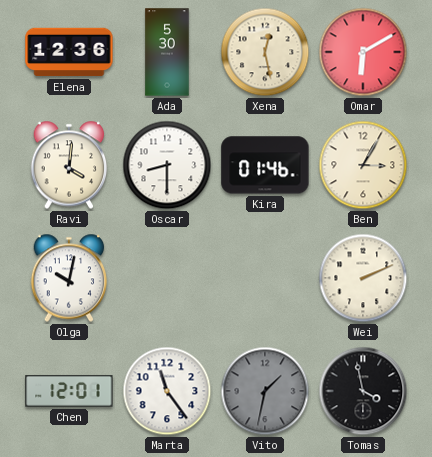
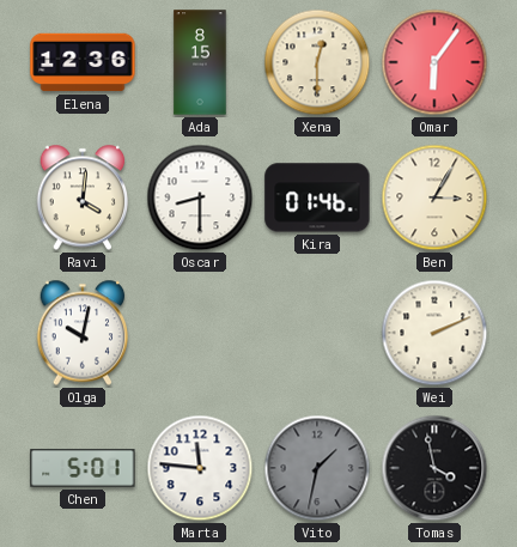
Ada: 5:30 -> 8:15 (200, 62)
Xena: 12:28 -> 12:30 (317, 62)
Omar: 6:10 -> 6:06 (434, 62)
Chen: 12:01 -> 5:01 (83, 468)
Marta: 11:24 -> 11:46 (200, 468)
